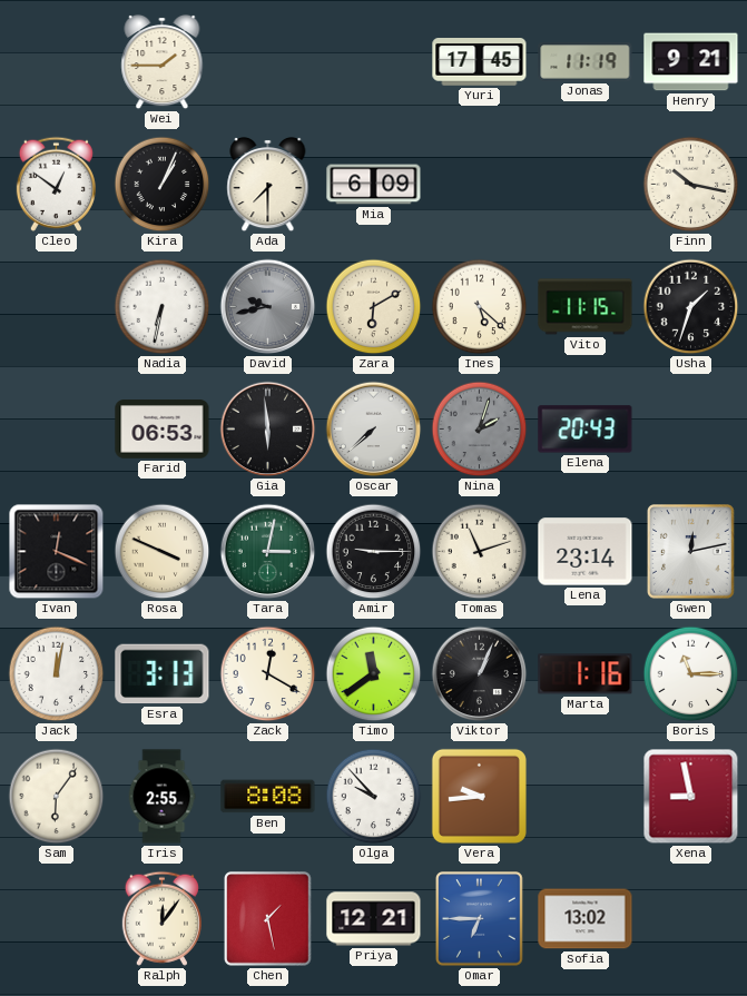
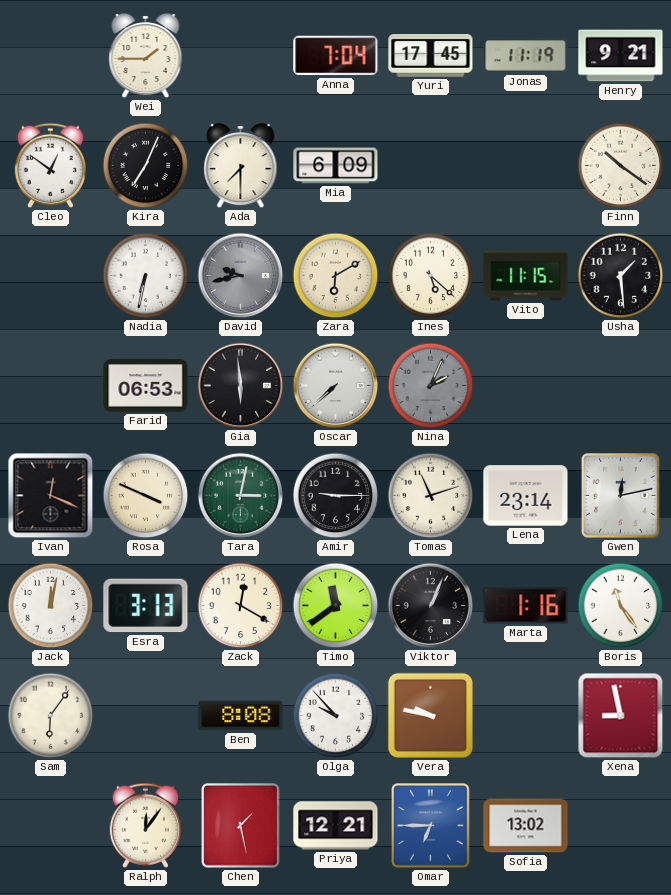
Anna: none -> 7:04 (336, 56)
Kira: 1:04 -> 7:04 (146, 166)
Finn: 10:17 -> 10:21 (621, 166)
Usha: 1:33 -> 1:29 (621, 276)
Nina: 2:03 -> 2:04 (431, 386)
Elena: 20:43 -> none (586, 430)
Boris: 11:15 -> 11:24 (621, 606)
Iris: 2:55 -> none (161, 797)
Vera: 9:44 -> 9:47 (430, 715)
